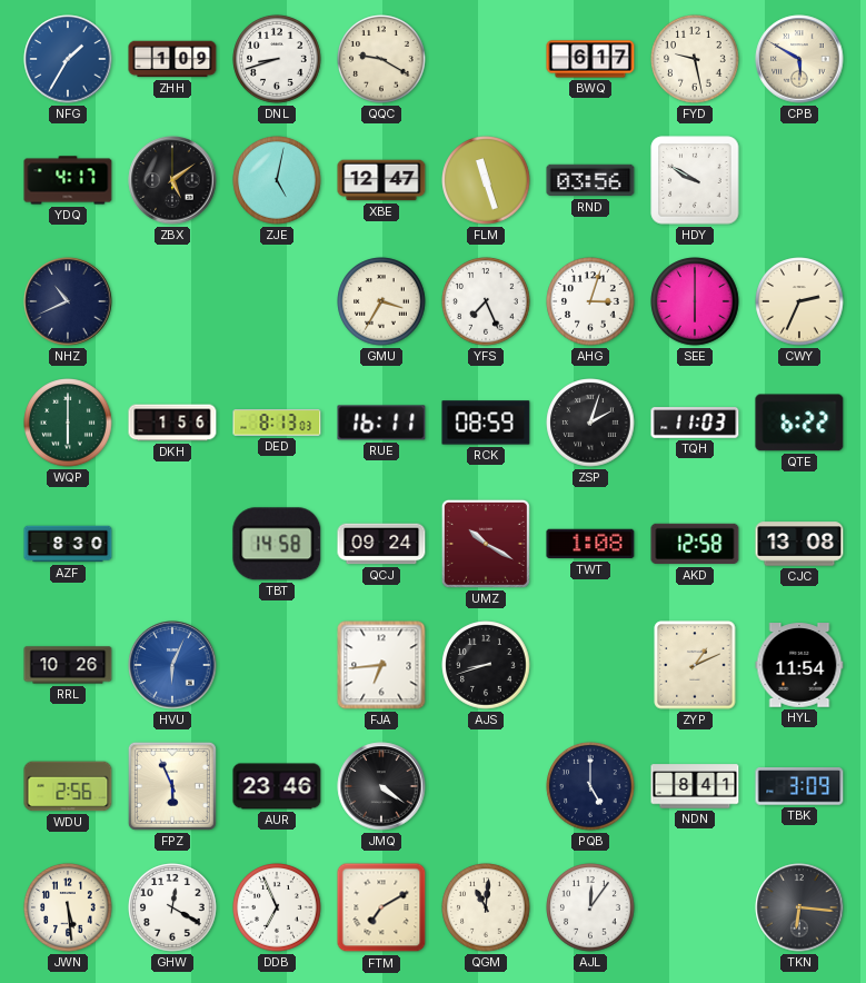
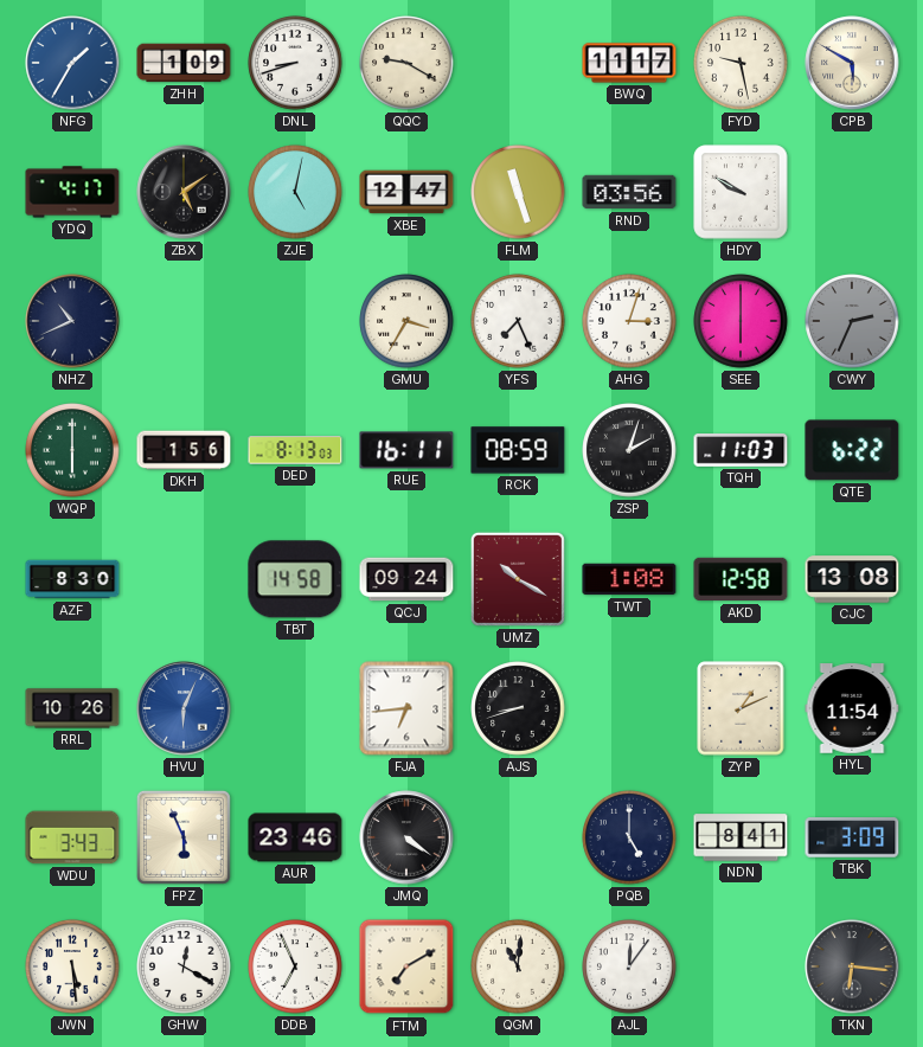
BWQ: 6:17 -> 11:17 (629, 63)
CWY dial: cream -> grey (852, 321)
WDU: 2:56 -> 3:43 (72, 837)
